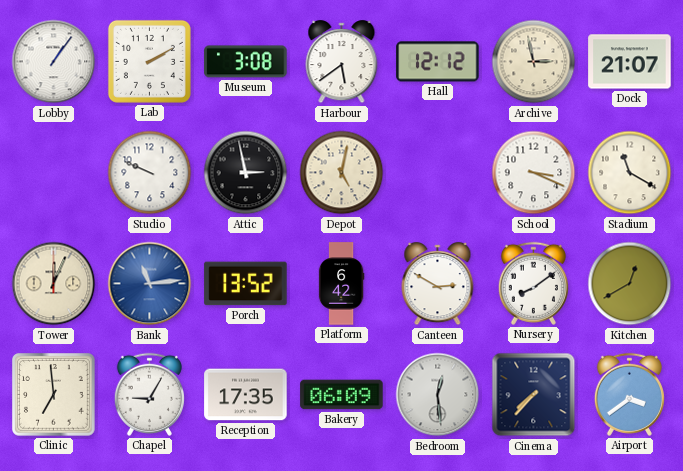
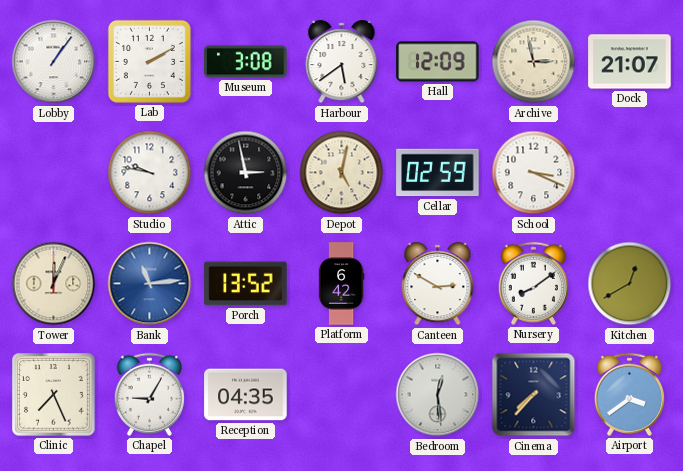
Hall: 12:12 -> 12:09 (438, 62)
Studio: 9:49 -> 9:47 (150, 173)
Cellar: none -> 02:59 (438, 173)
Stadium: 11:20 -> none (630, 173)
Clinic: 6:59 -> 7:26 (54, 395)
Reception: 17:35 -> 04:35 (246, 395)
Bakery: 06:09 -> none (342, 395)
